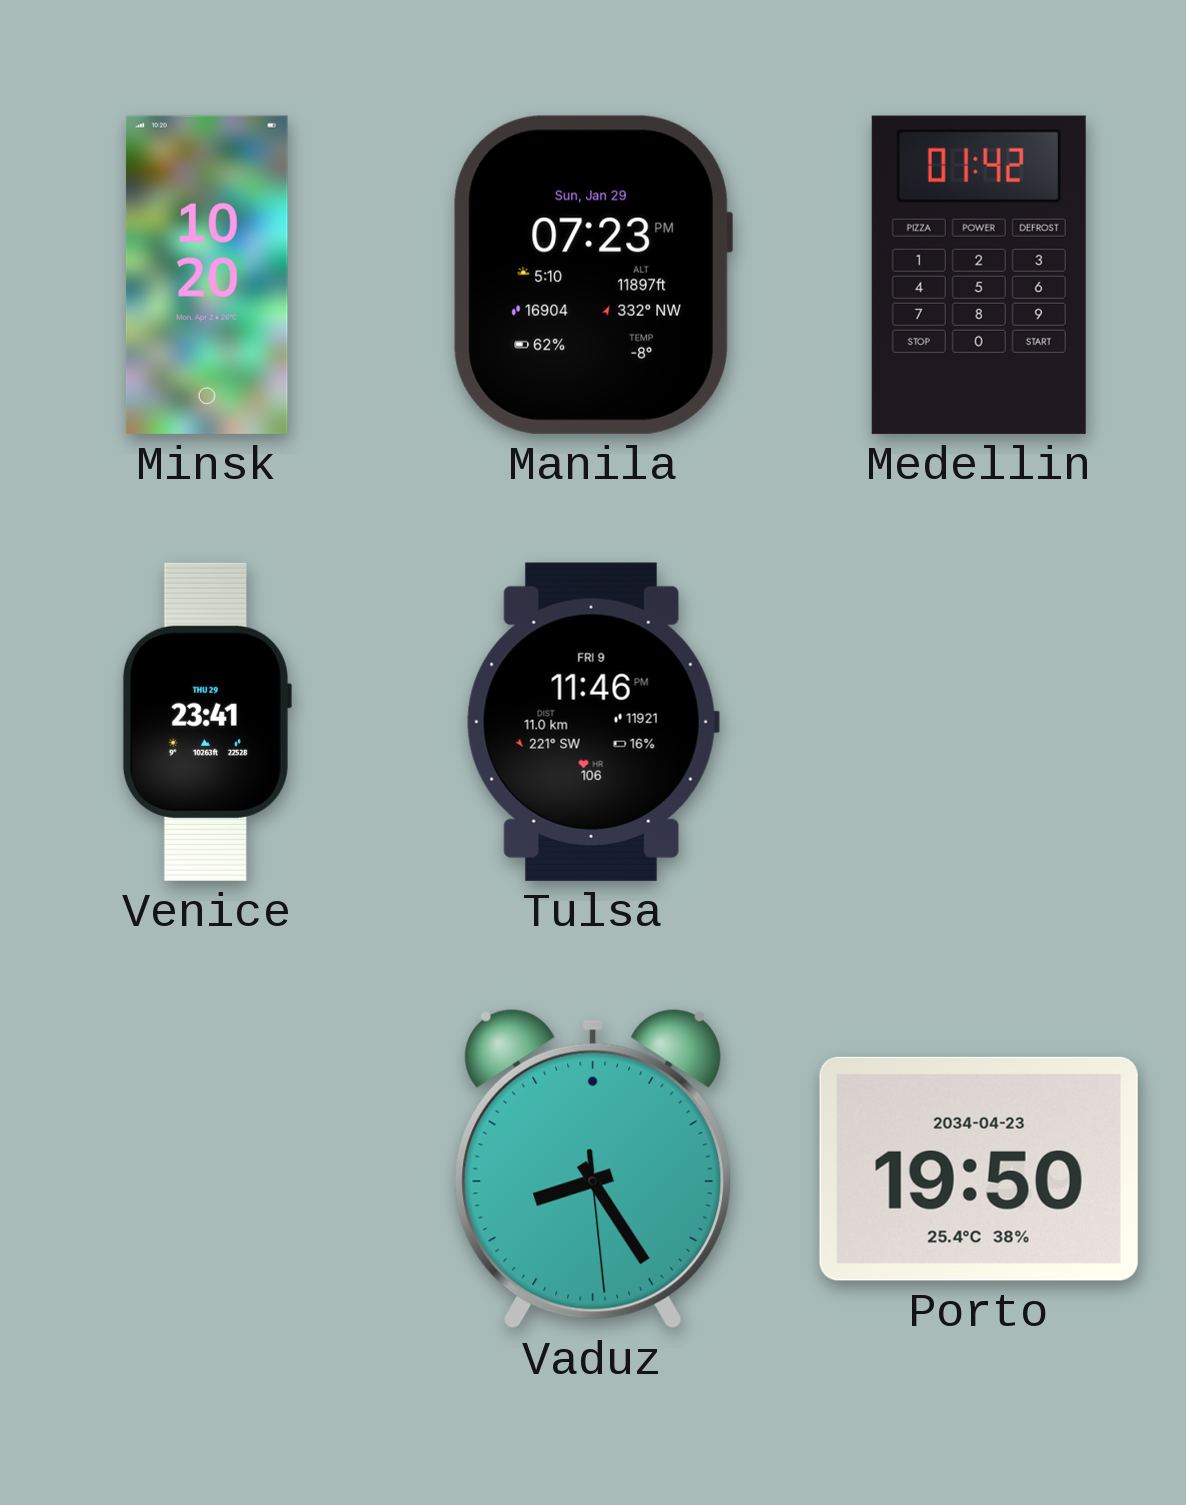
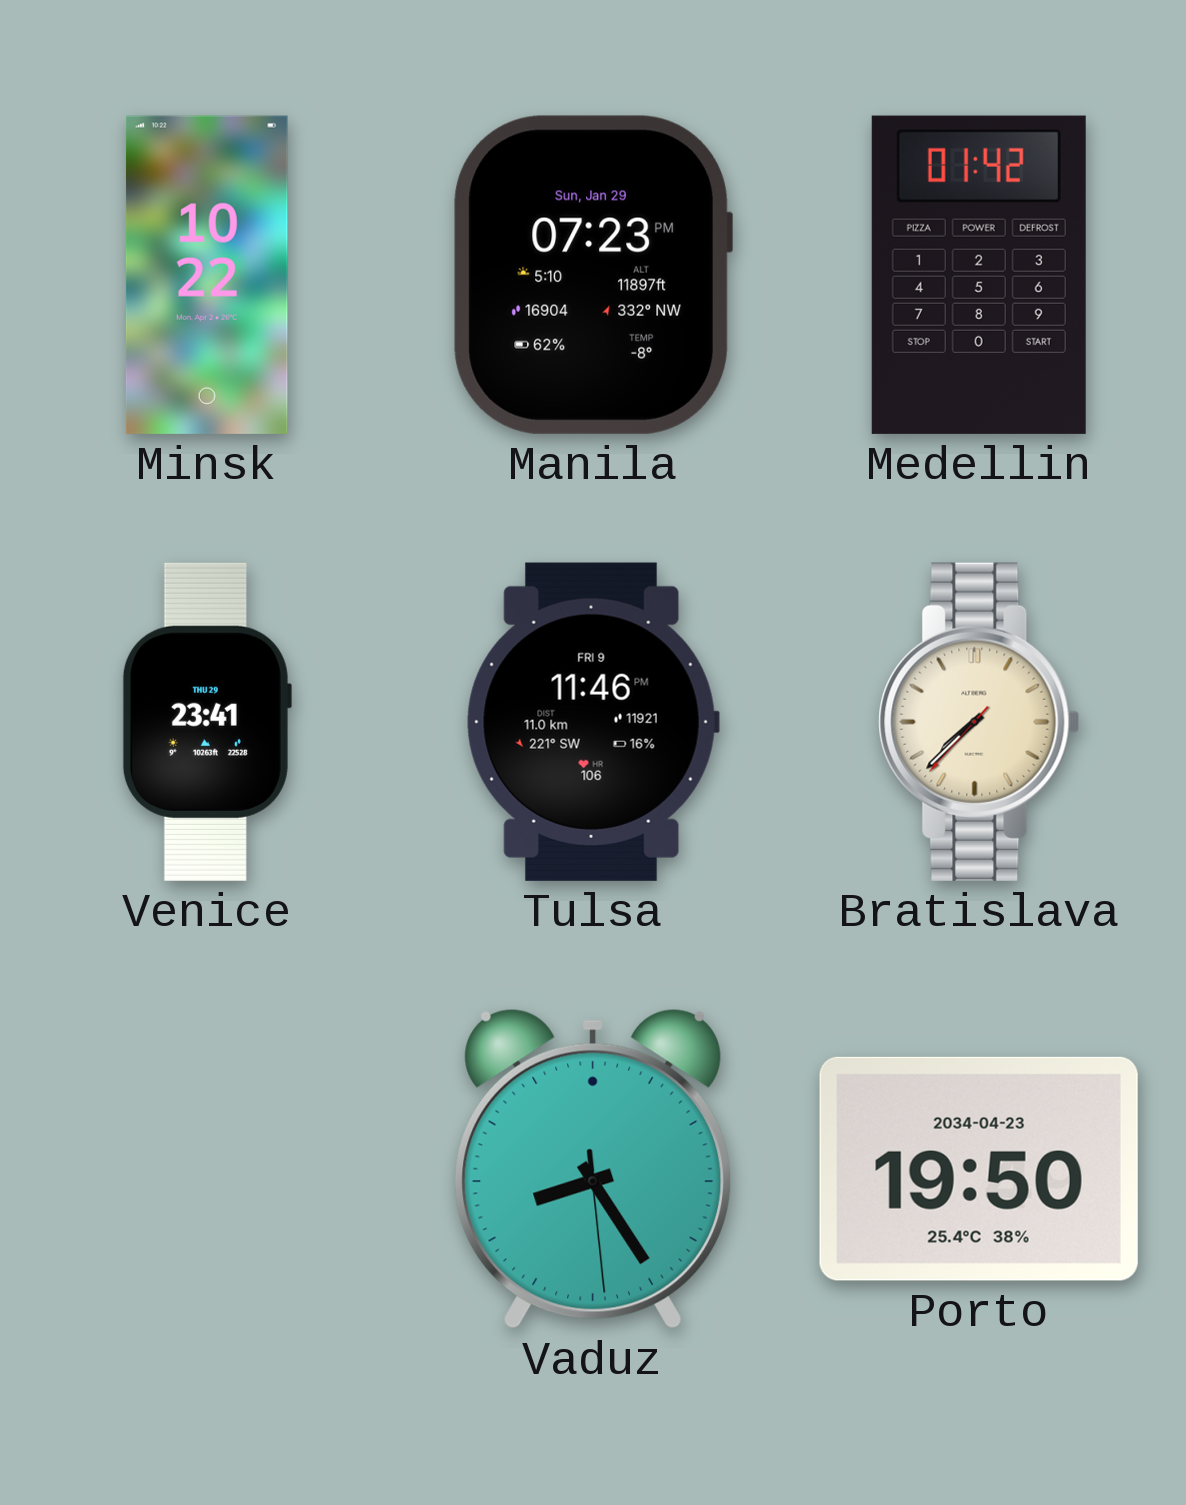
Minsk: 10:20 -> 10:22 (207, 275)
Bratislava: none -> 7:37 (979, 722)
